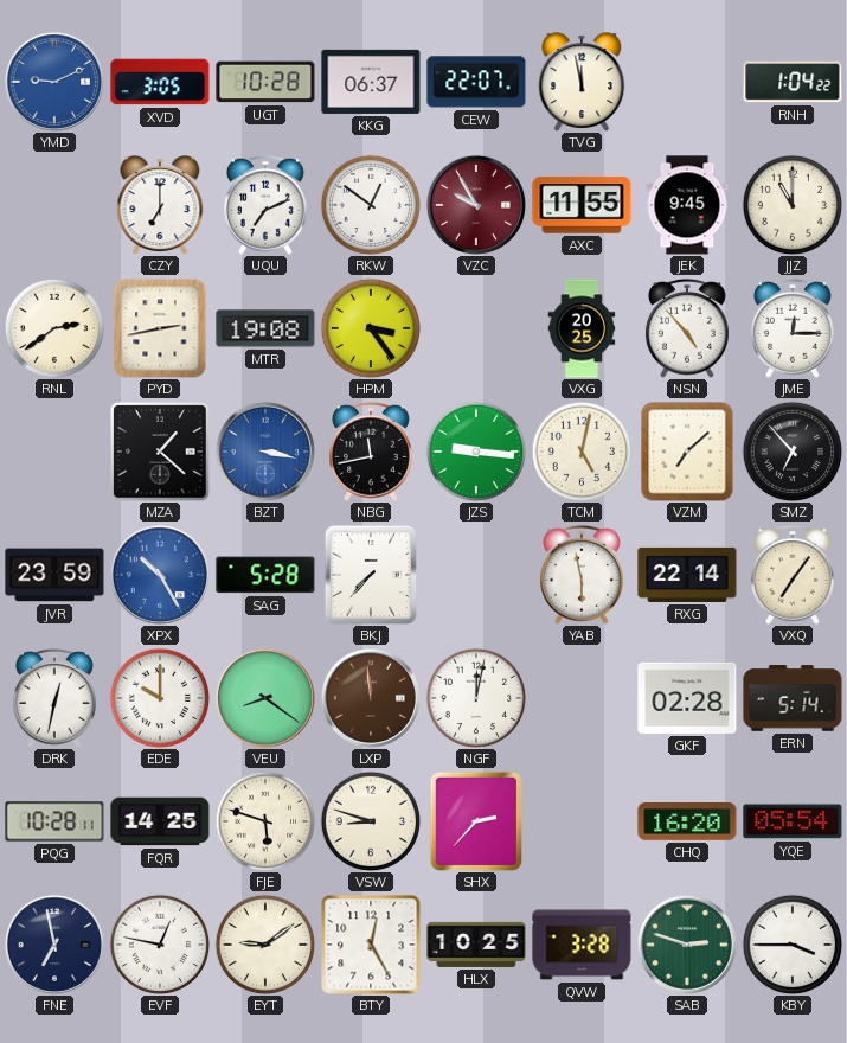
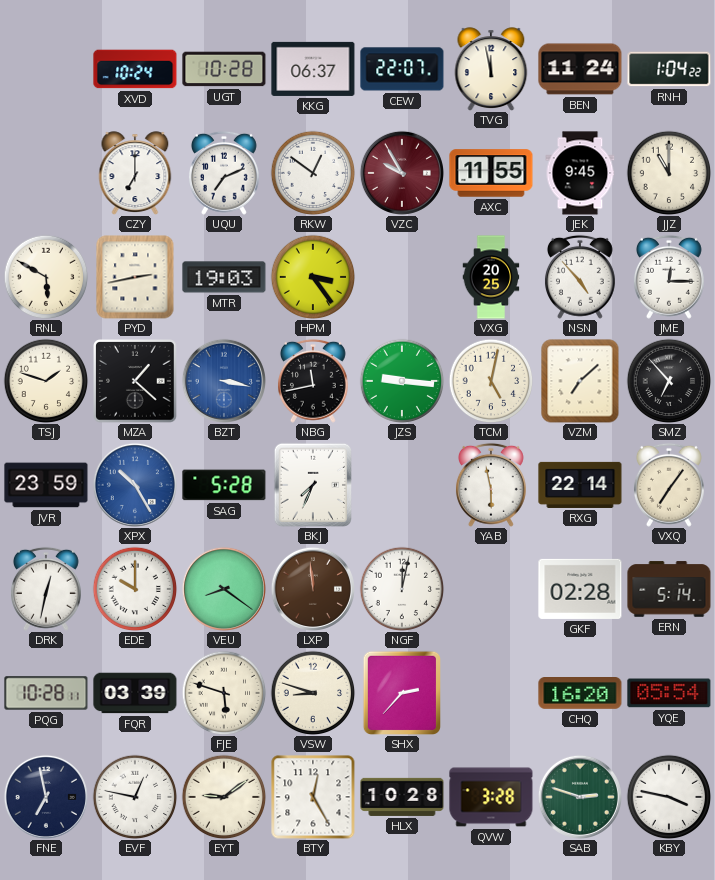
YMD: 9:11 -> none (54, 82)
XVD: 3:05 -> 10:24 (135, 69)
BEN: none -> 11:24 (580, 69)
RNL: 2:39 -> 5:50 (46, 277)
MTR: 19:08 -> 19:03 (224, 277)
TSJ: none -> 1:48 (46, 381)
BKJ: 7:37 -> 7:34 (312, 484)
FQR: 14:25 -> 03:39 (135, 693)
HLX: 10:25 -> 10:28 (402, 797)
KBY: 3:45 -> 3:47 (669, 797)
